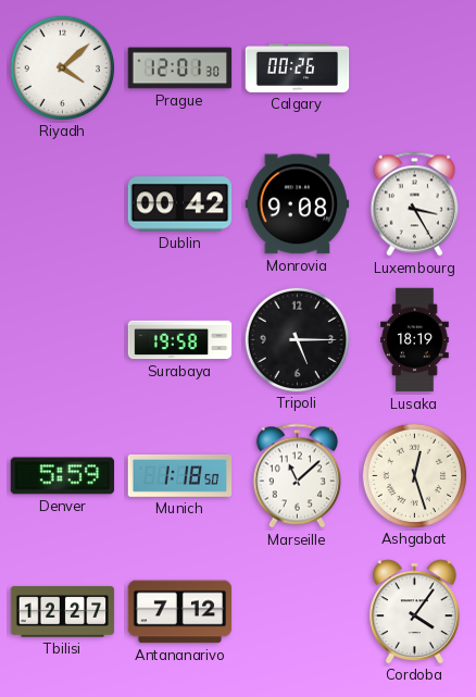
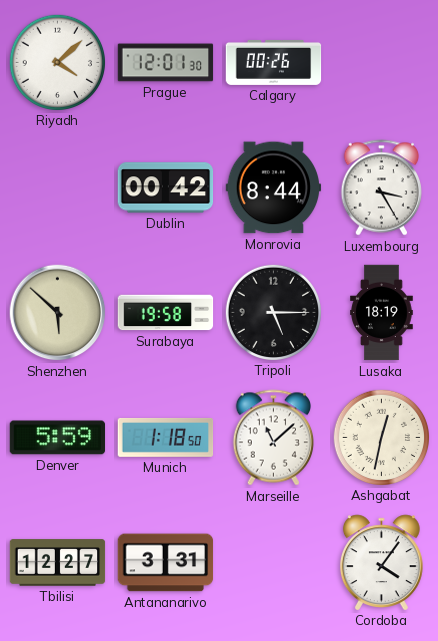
Monrovia: 9:08 -> 8:44 (274, 188)
Shenzhen: none -> 5:52 (58, 313)
Ashgabat: 12:27 -> 12:32 (381, 437)
Antananarivo: 7:12 -> 3:31 (166, 563)
